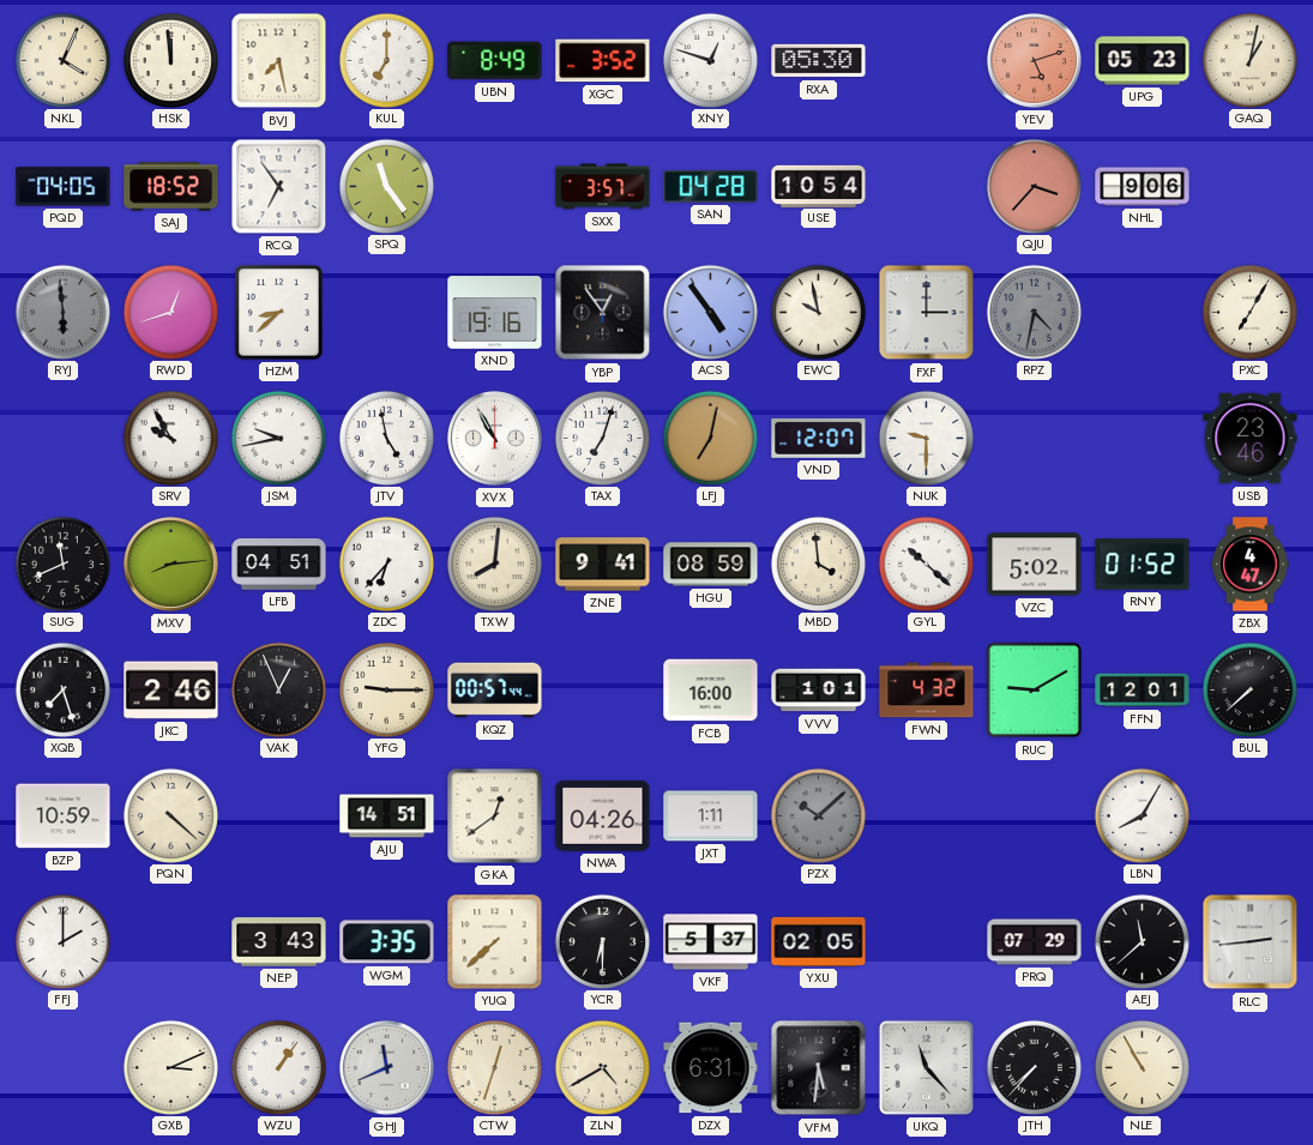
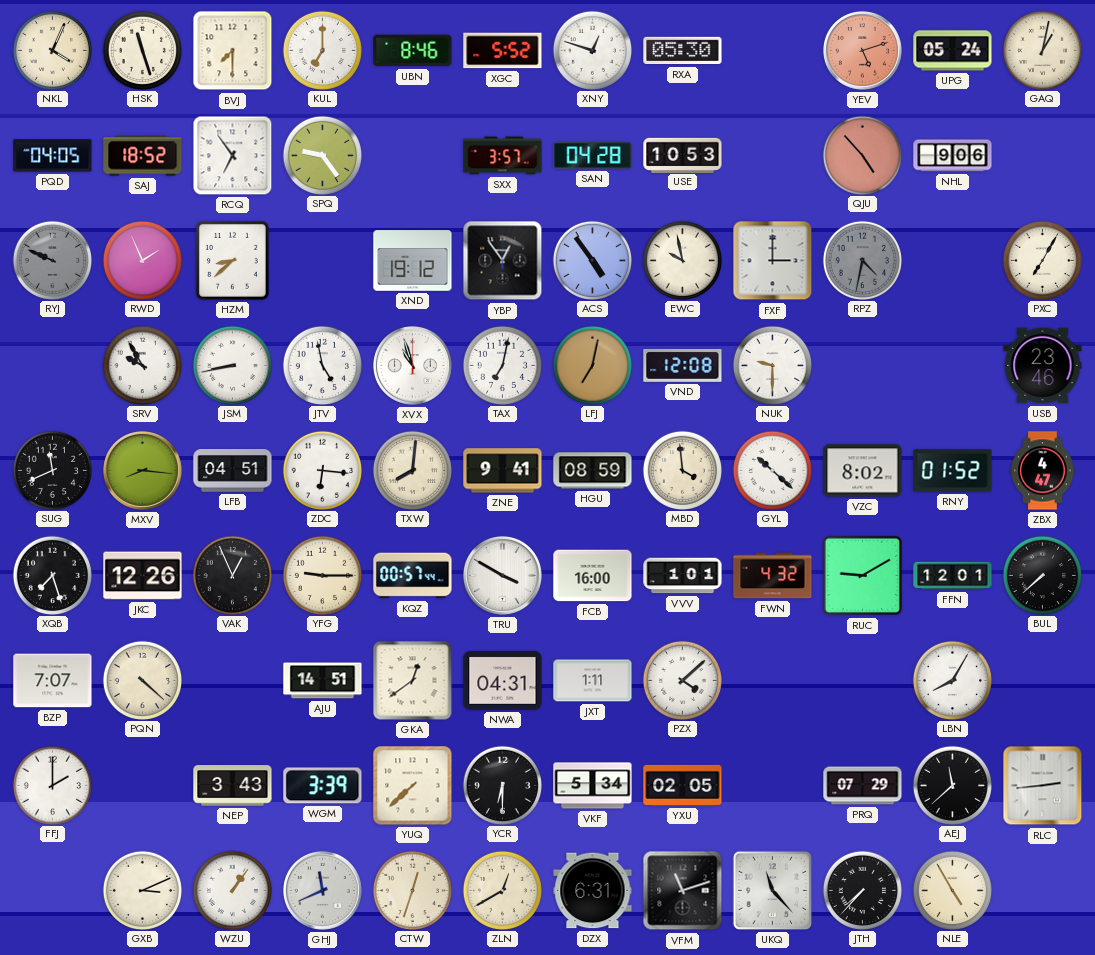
HSK: 11:59 -> 11:27 (142, 50)
BVJ: 7:28 -> 7:30 (233, 51)
UBN: 8:49 -> 8:46 (413, 51)
XGC: 3:52 -> 5:52 (503, 51)
UPG: 05:23 -> 05:24 (953, 51)
SPQ: 11:24 -> 9:24 (322, 155)
USE: 10:54 -> 10:53 (683, 155)
QJU: 3:37 -> 4:53 (862, 155)
RYJ: 5:59 -> 9:49 (52, 260)
RWD: 12:42 -> 1:56 (142, 260)
XND: 19:16 -> 19:12 (413, 261)
JSM: 9:43 -> 8:43 (232, 365)
XVX: 10:55 -> 10:57 (412, 365)
TAX: 7:03 -> 7:02 (502, 365)
VND: 12:07 -> 12:08 (683, 365)
MXV: 8:14 -> 8:16 (142, 470)
ZDC: 6:37 -> 6:16 (322, 470)
VZC: 5:02 -> 8:02 (863, 471)
JKC: 2:46 -> 12:26 (143, 576)
TRU: none -> 3:50 (502, 575)
BZP: 10:59 -> 7:07 (53, 681)
NWA: 04:26 -> 04:31 (503, 680)
PZX: 10:08 -> 4:08 (682, 680)
PZX dial: grey -> white (682, 680)
WGM: 3:35 -> 3:39 (323, 786)
VKF: 5:37 -> 5:34 (593, 786)
ZLN: 4:40 -> 12:40 (502, 890)
VFM: 5:31 -> 11:12 (683, 891)
NLE: 10:55 -> 4:55 (952, 890)
